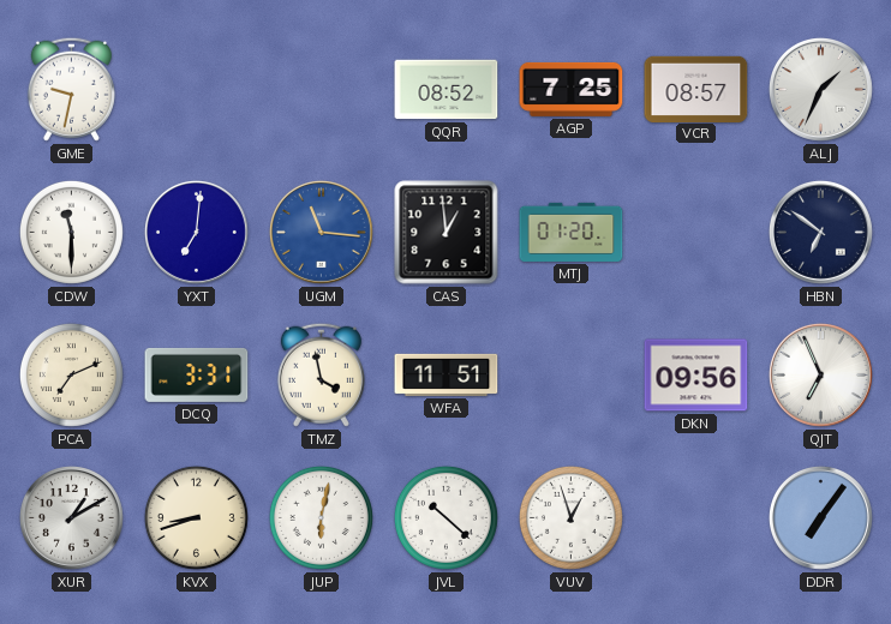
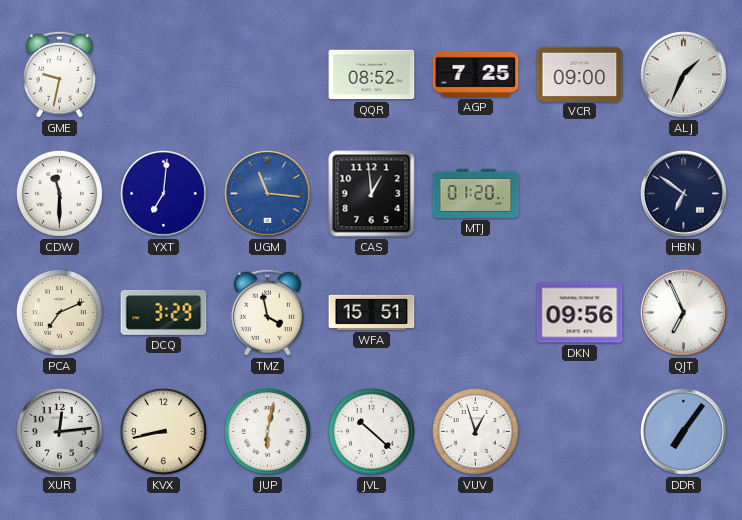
VCR: 08:57 -> 09:00 (580, 74)
DCQ: 3:31 -> 3:29 (164, 312)
WFA: 11:51 -> 15:51 (372, 312)
XUR: 1:10 -> 12:14 (59, 431)
KVX: 8:42 -> 8:43 (163, 431)
